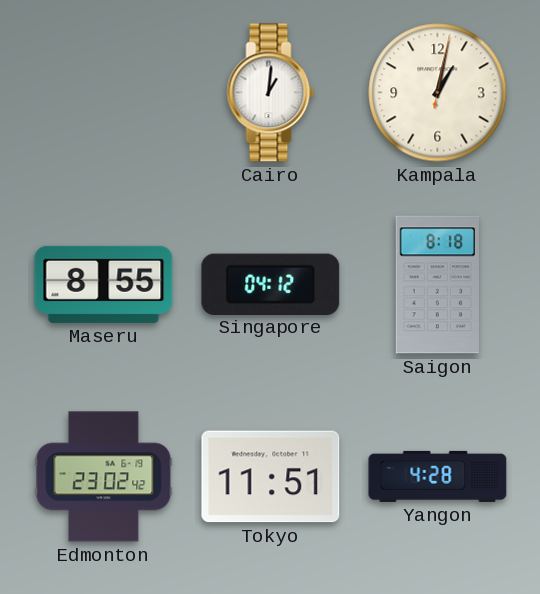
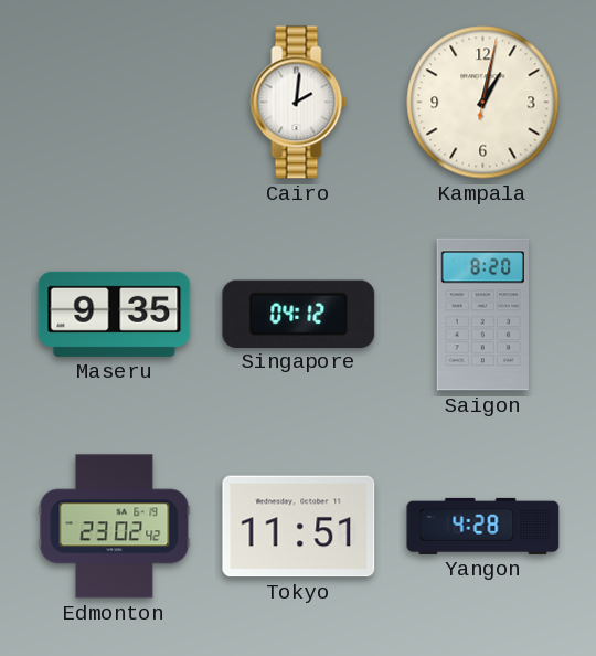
Cairo: 1:01 -> 2:01 (299, 103)
Maseru: 8:55 -> 9:35 (115, 314)
Saigon: 8:18 -> 8:20 (482, 315)
